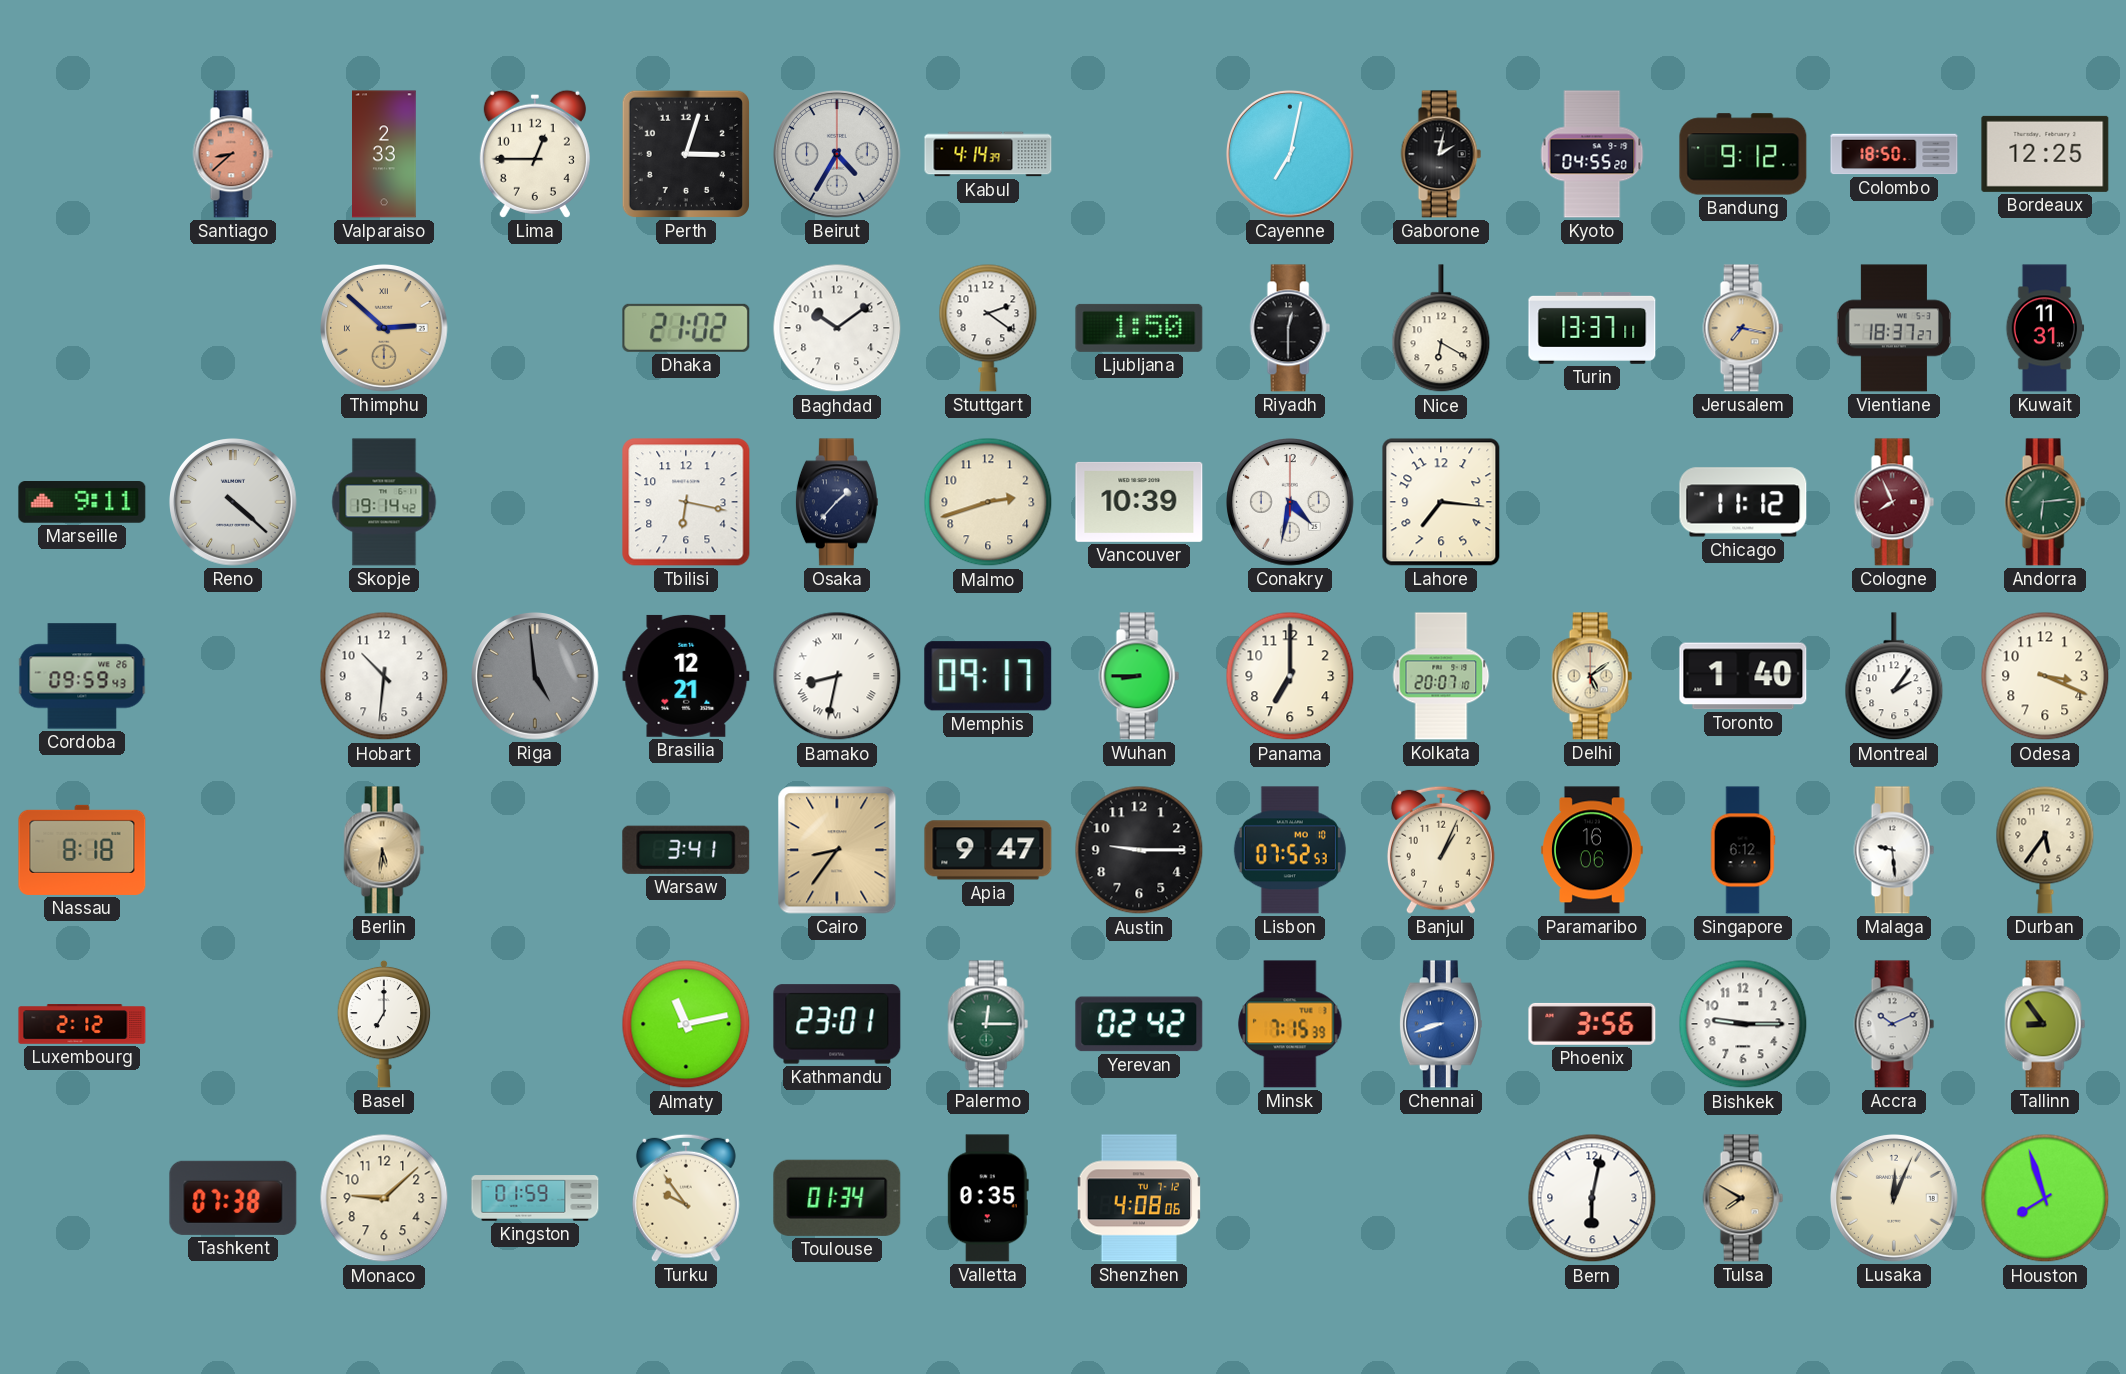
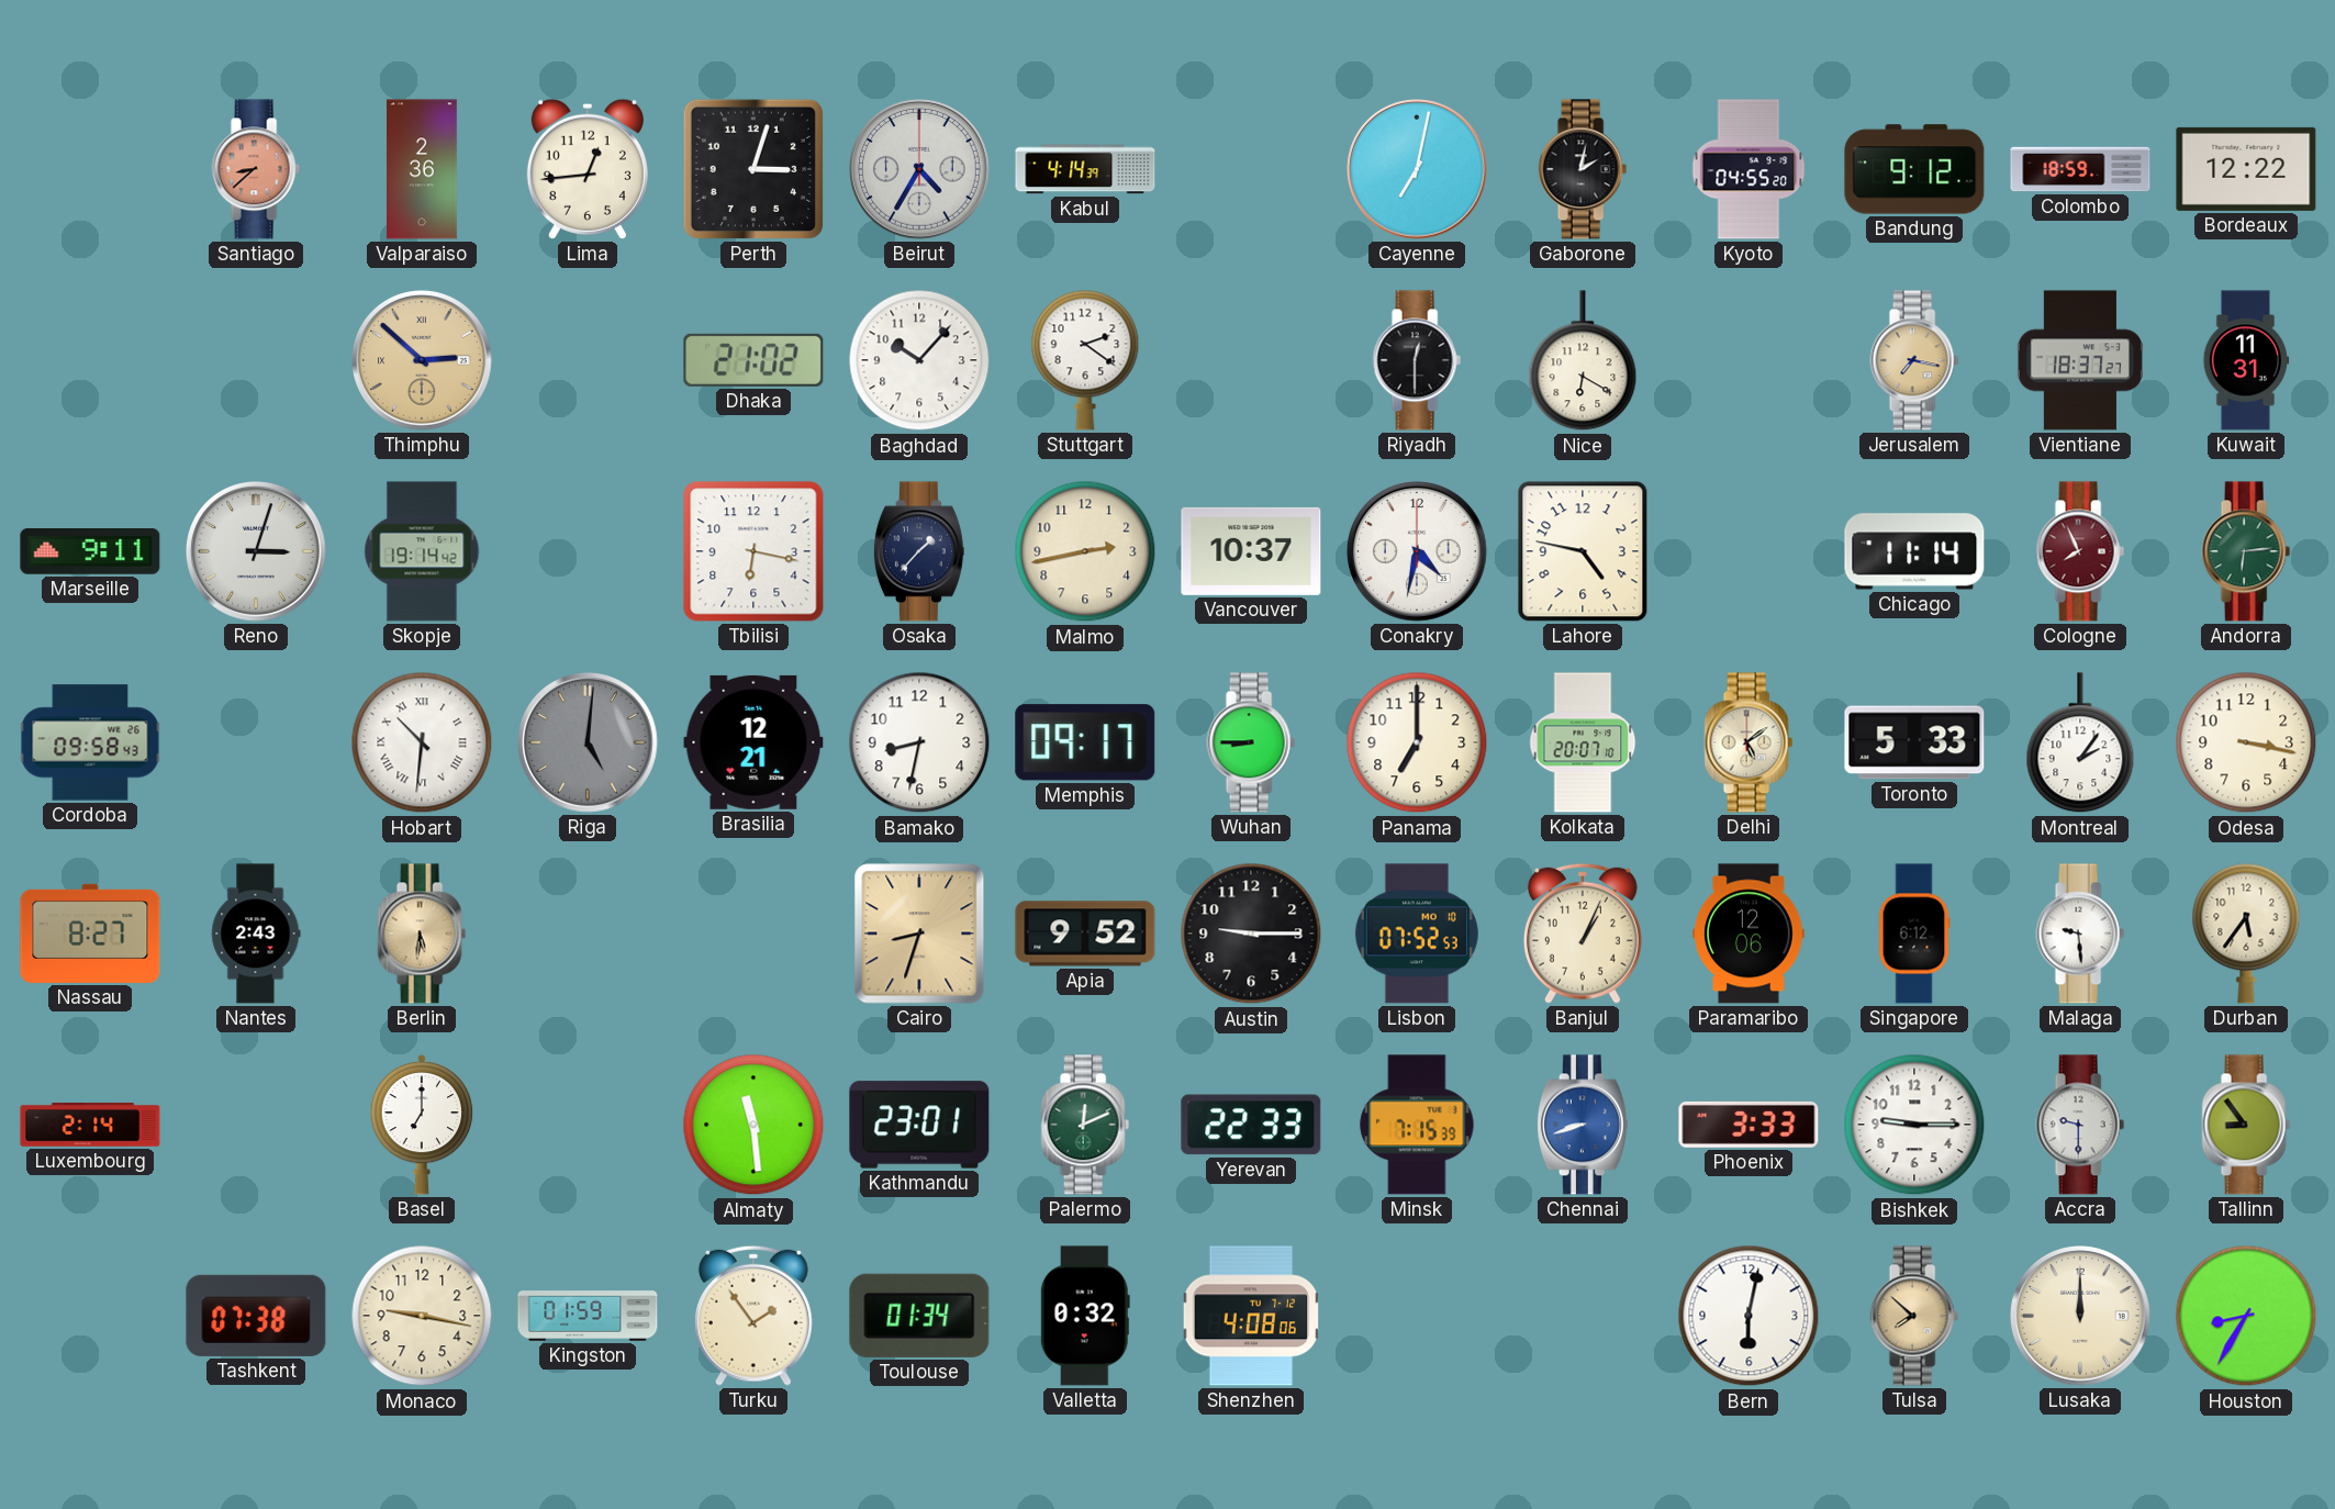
Valparaiso: 2:33 -> 2:36 (423, 169)
Lima: 12:45 -> 12:44 (588, 169)
Colombo: 18:50 -> 18:59 (2080, 169)
Bordeaux: 12:25 -> 12:22 (2246, 169)
Baghdad: 10:09 -> 10:07 (919, 360)
Ljubljana: 1:50 -> none (1139, 328)
Turin: 13:37 -> none (1592, 329)
Reno: 4:22 -> 3:03 (257, 552)
Malmo: 2:42 -> 2:43 (1085, 551)
Vancouver: 10:39 -> 10:37 (1251, 551)
Lahore: 7:16 -> 4:47 (1583, 551)
Chicago: 11:12 -> 11:14 (1914, 551)
Cordoba: 09:59 -> 09:58 (90, 742)
Hobart numerals: Arabic -> Roman (422, 742)
Riga: 4:59 -> 5:01 (589, 744)
Bamako numerals: Roman -> Arabic (919, 742)
Toronto: 1:40 -> 5:33 (1914, 742)
Odesa: 3:19 -> 3:17 (2246, 742)
Nassau: 8:18 -> 8:27 (90, 934)
Nantes: none -> 2:43 (256, 934)
Warsaw: 3:41 -> none (686, 850)
Cairo: 8:36 -> 8:33 (919, 934)
Apia: 9:47 -> 9:52 (1085, 934)
Paramaribo: 16:06 -> 12:06 (1749, 934)
Luxembourg: 2:12 -> 2:14 (90, 1125)
Almaty: 11:13 -> 11:29 (753, 1125)
Palermo: 12:15 -> 12:11 (1085, 1125)
Yerevan: 02:42 -> 22:33 (1251, 1125)
Phoenix: 3:56 -> 3:33 (1749, 1125)
Accra: 10:11 -> 9:30 (2080, 1125)
Monaco: 9:08 -> 9:17 (422, 1316)
Turku: 9:54 -> 1:54 (753, 1316)
Valletta: 0:35 -> 0:32 (1085, 1316)
Tulsa: 7:50 -> 7:52 (1914, 1316)
Lusaka: 12:04 -> 12:00 (2081, 1317)
Houston: 7:57 -> 8:35 (2246, 1316)
